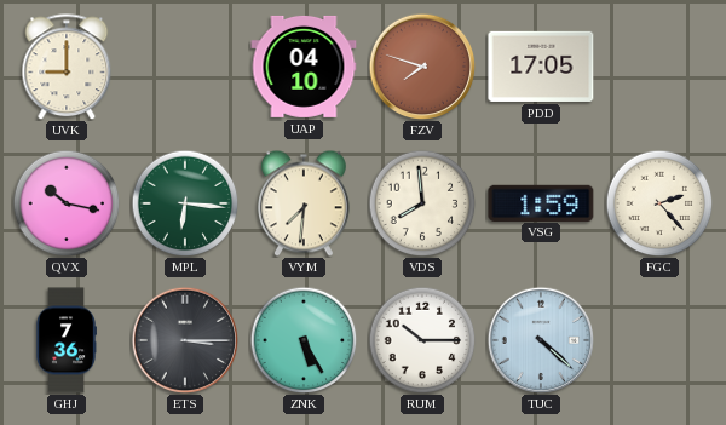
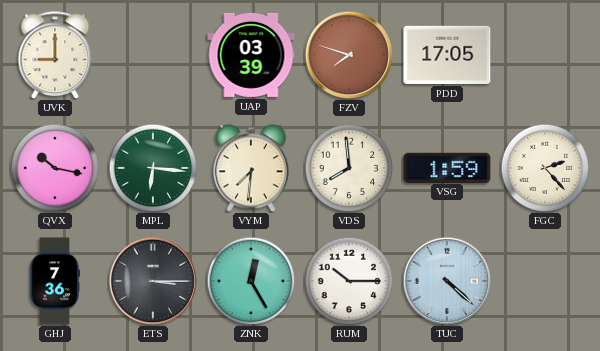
UAP: 04:10 -> 03:39 (251, 55)
ZNK: 5:25 -> 12:25 (251, 281)
